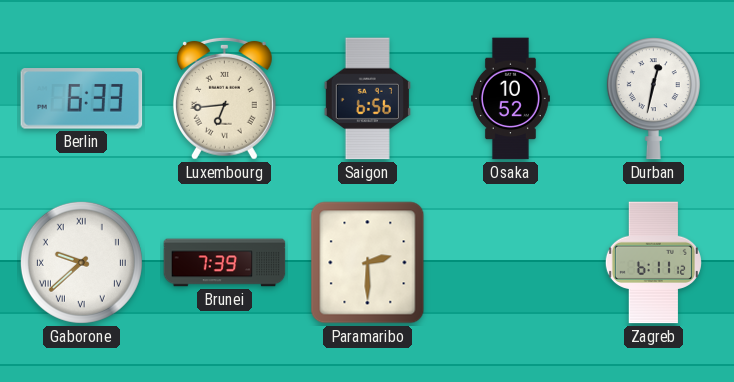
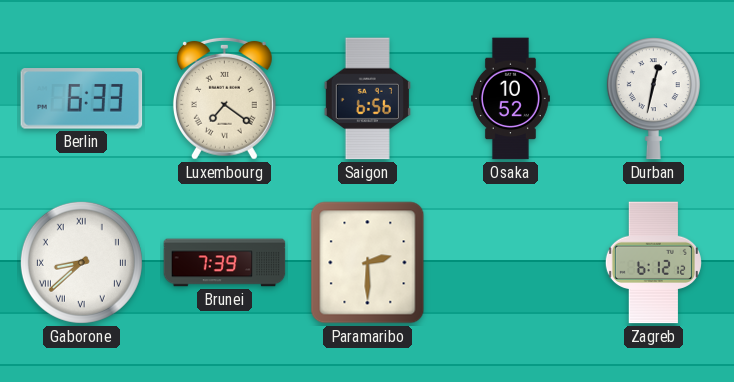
Luxembourg: 6:44 -> 7:21 (224, 98)
Gaborone: 9:38 -> 8:38 (81, 262)
Zagreb: 6:11 -> 6:12 (653, 263)
